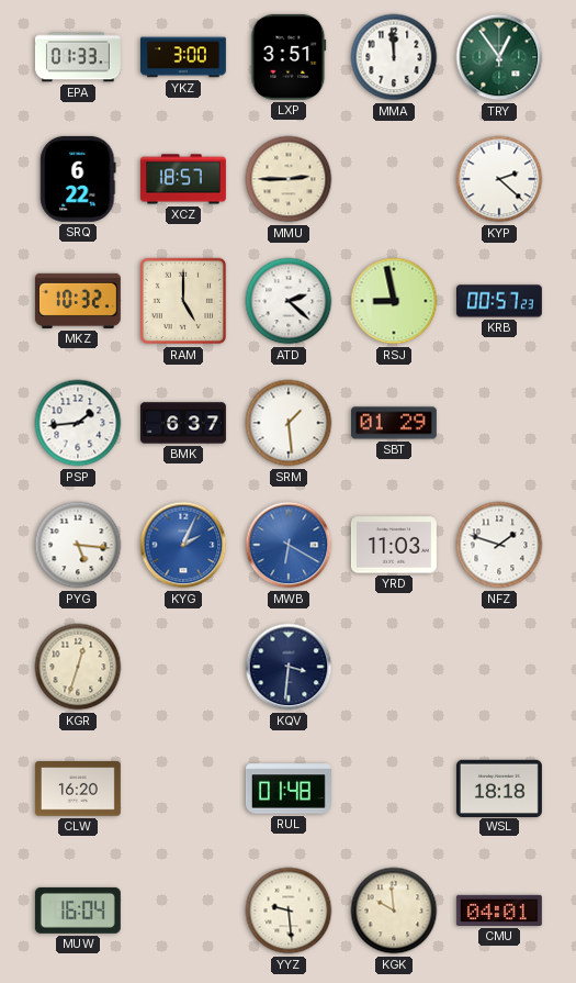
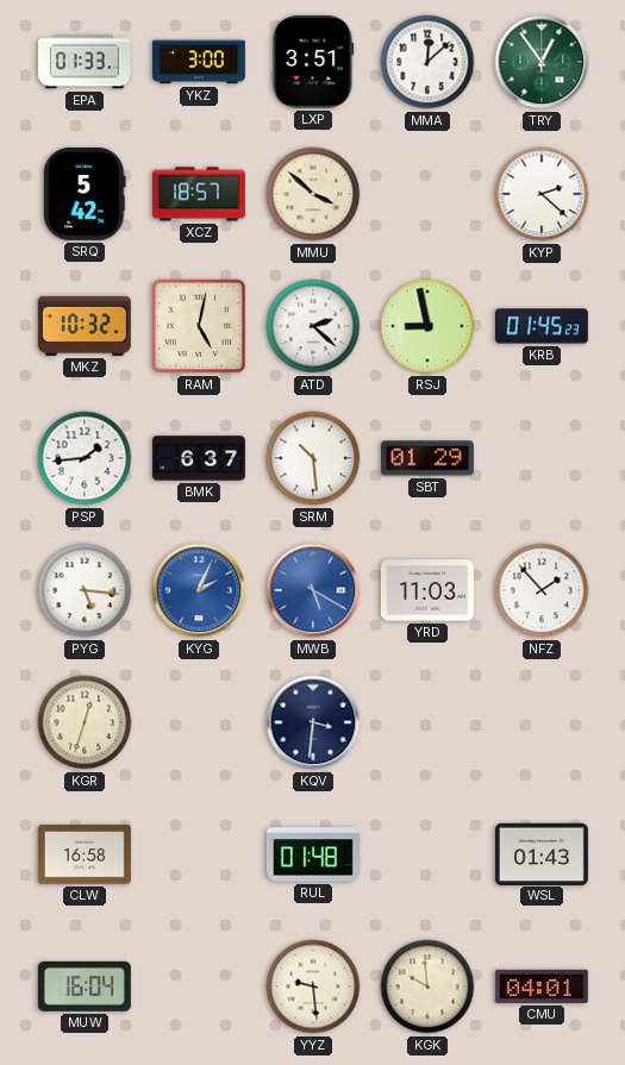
MMA: 11:59 -> 12:08 (427, 62)
SRQ: 6:22 -> 5:42 (85, 194)
MMU: 2:45 -> 3:52 (313, 194)
RAM: 5:00 -> 5:02 (199, 326)
KRB: 00:57 -> 01:45 (542, 326)
SRM: 1:29 -> 10:29 (313, 458)
MWB: 6:20 -> 5:20 (313, 590)
NFZ: 1:48 -> 1:53 (542, 590)
CLW: 16:20 -> 16:58 (85, 854)
WSL: 18:18 -> 01:43 (542, 853)
